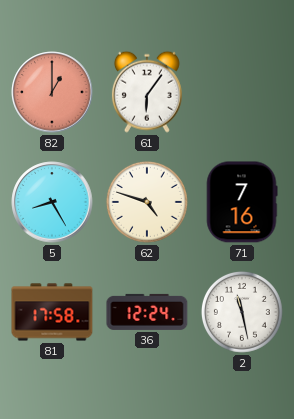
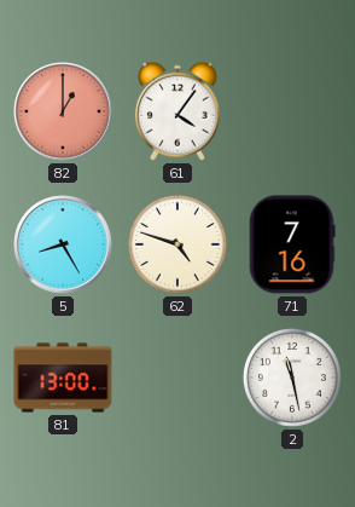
61: 6:06 -> 4:06 (177, 111)
81: 17:58 -> 13:00 (63, 378)
36: 12:24 -> none (147, 312)
